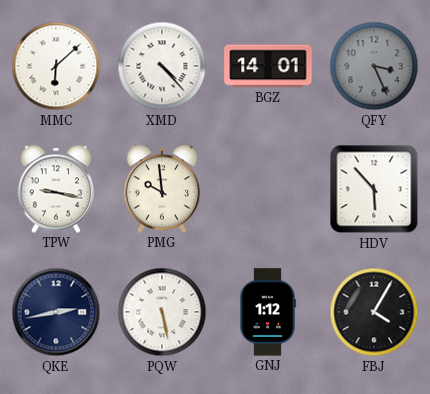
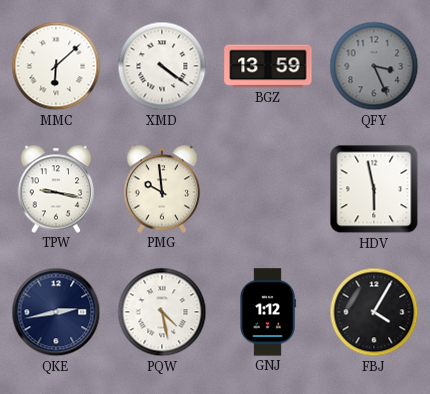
XMD: 4:23 -> 4:21 (162, 66)
BGZ: 14:01 -> 13:59 (268, 66)
HDV: 5:53 -> 5:58 (374, 189)
PQW: 5:28 -> 4:28 (162, 312)
